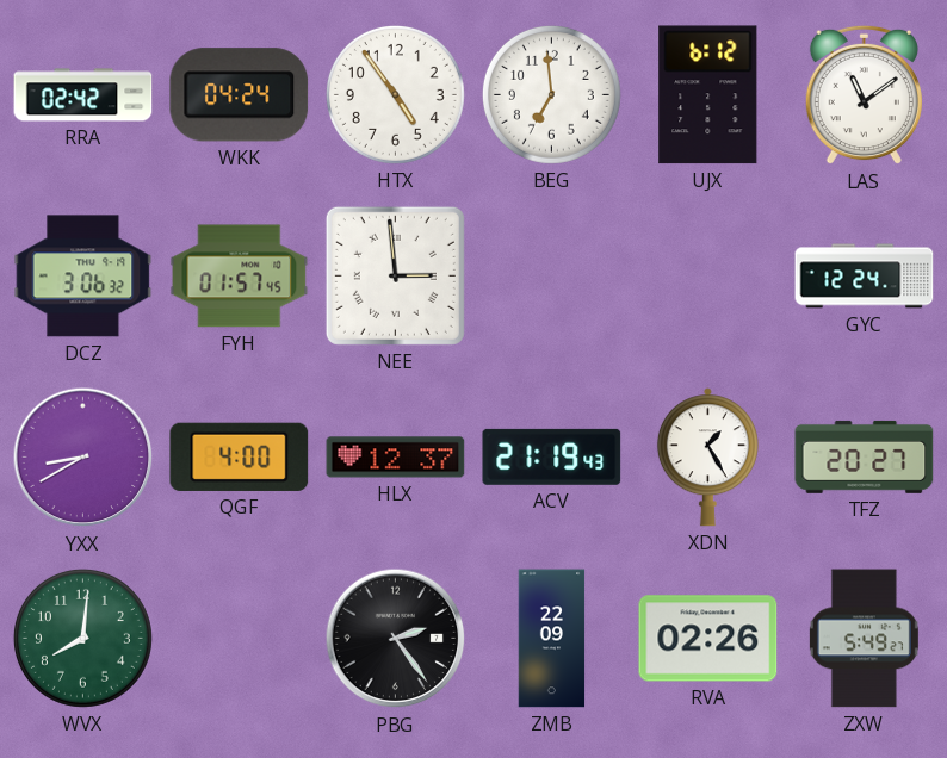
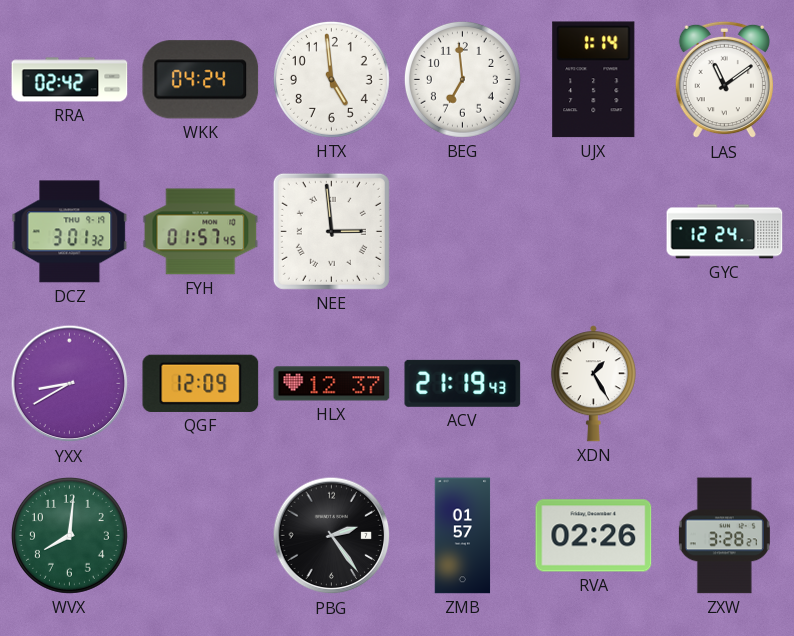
HTX: 4:54 -> 4:59 (331, 79)
UJX: 6:12 -> 1:14 (594, 80)
DCZ: 3:06 -> 3:01 (70, 232)
QGF: 4:00 -> 12:09 (201, 383)
TFZ: 20:27 -> none (865, 456)
ZMB: 22:09 -> 01:57 (463, 536)
ZXW: 5:49 -> 3:28 (724, 536)
